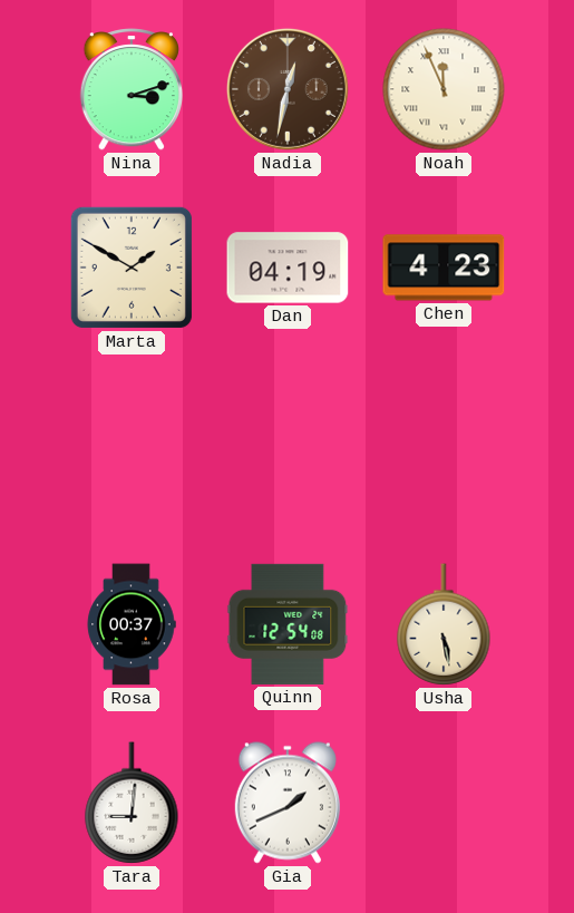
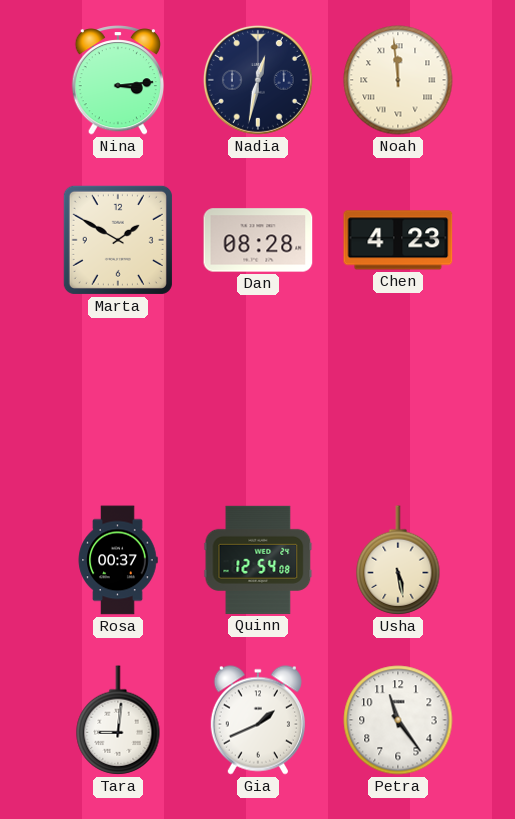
Nina: 3:12 -> 3:14 (117, 80)
Nadia dial: brown -> navy (258, 80)
Noah: 11:56 -> 11:59 (398, 80)
Dan: 04:19 -> 08:28 (258, 240)
Petra: none -> 11:24 (398, 720)
